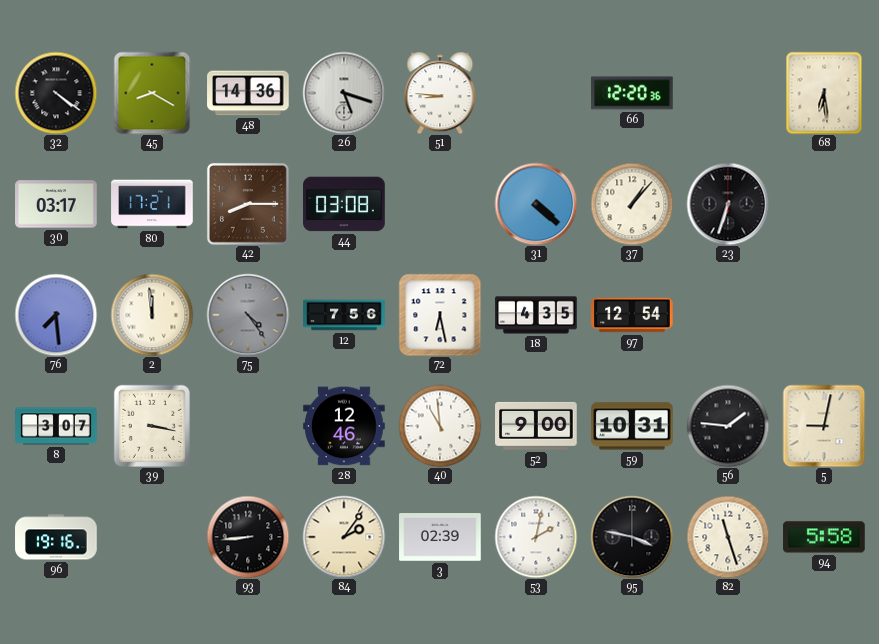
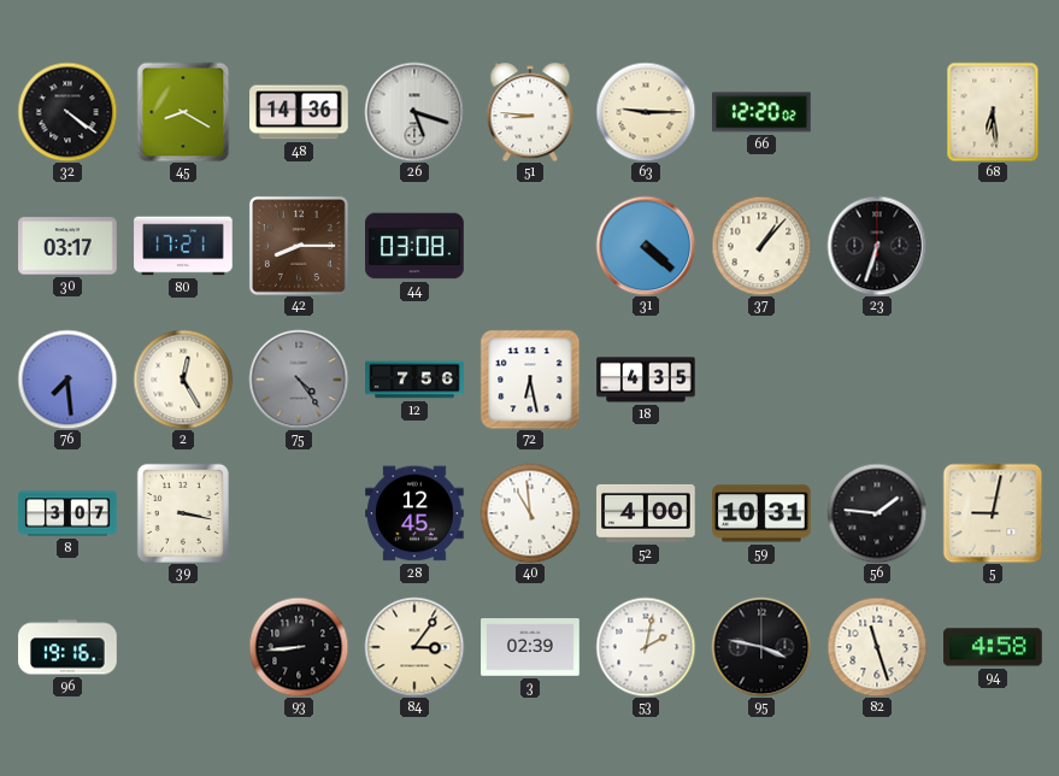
63: none -> 9:15 (646, 112)
66: 12:20:36 -> 12:20:02 (761, 112)
2: 11:59 -> 12:25 (183, 380)
97: 12:54 -> none (632, 315)
28: 12:46 -> 12:45 (414, 513)
52: 9:00 -> 4:00 (646, 513)
84: 2:06 -> 3:06 (414, 647)
94: 5:58 -> 4:58 (993, 647)
